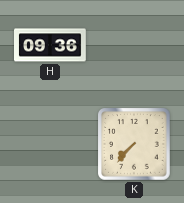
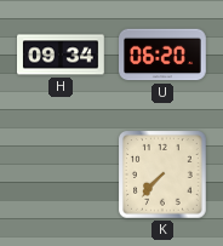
H: 09:36 -> 09:34 (61, 55)
U: none -> 06:20 (164, 55)
